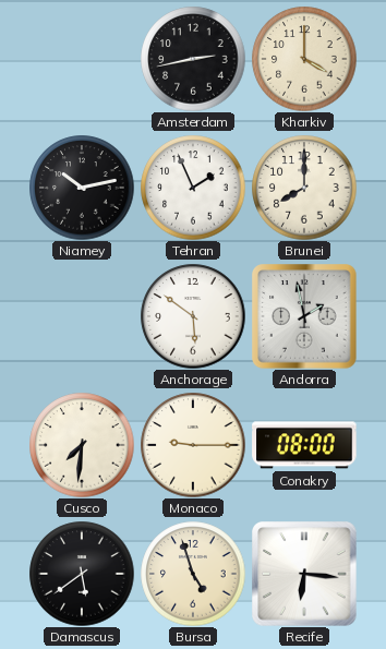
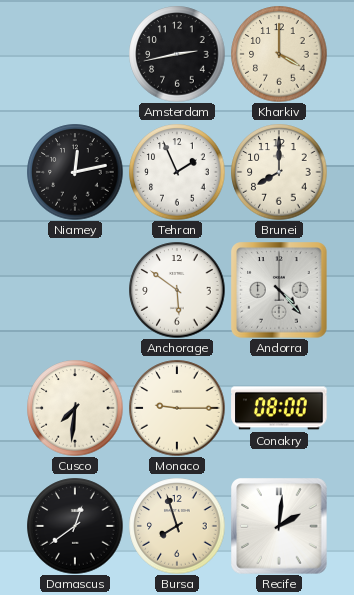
Niamey: 10:13 -> 12:13 (75, 172)
Andorra: 1:58 -> 4:23 (279, 290)
Damascus: 5:39 -> 12:39 (75, 526)
Bursa: 4:57 -> 7:57 (177, 526)
Recife: 6:16 -> 2:01 (279, 526)
